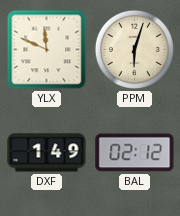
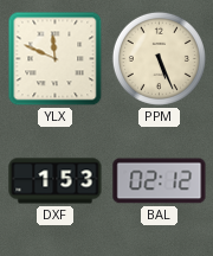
PPM: 6:03 -> 5:26 (159, 58)
DXF: 1:49 -> 1:53 (56, 181)
